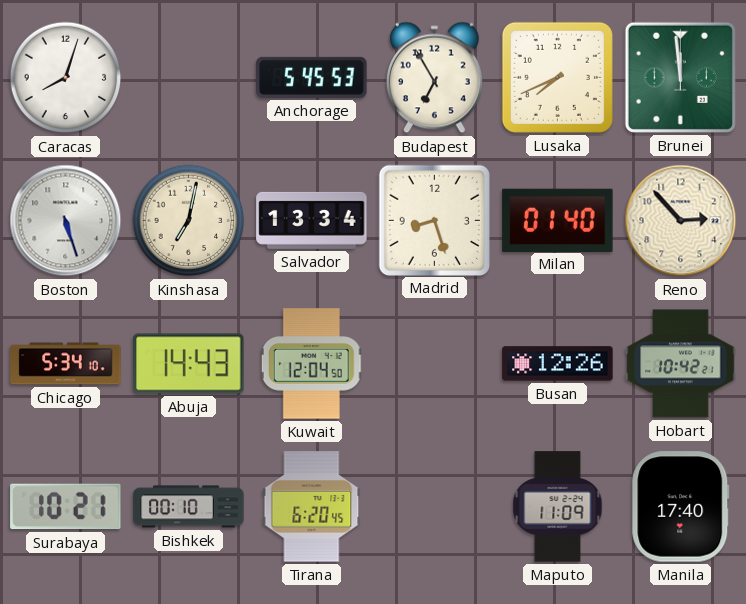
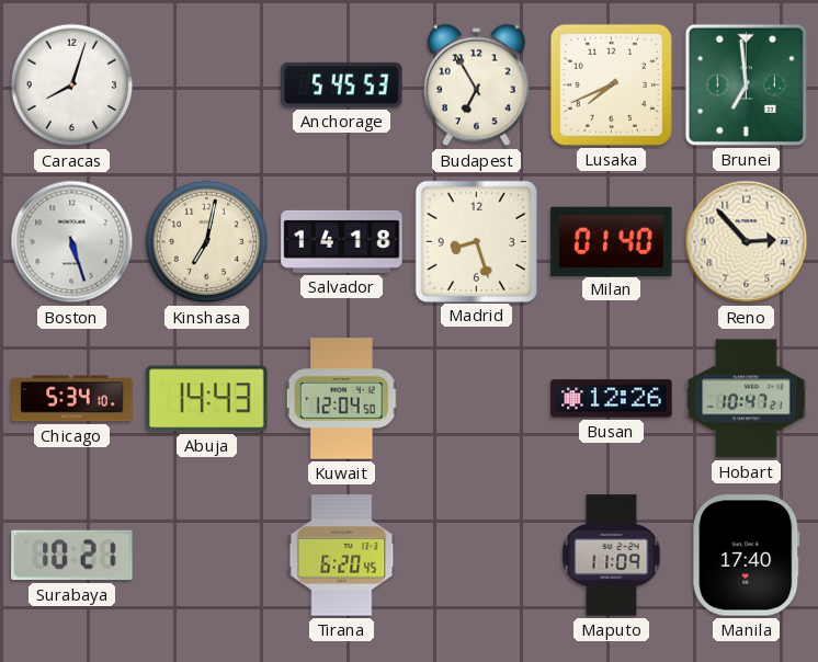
Brunei: 11:59 -> 6:59 (746, 84)
Salvador: 13:34 -> 14:18 (342, 241)
Hobart: 10:42 -> 10:47 (747, 399)
Bishkek: 00:10 -> none (189, 507)
